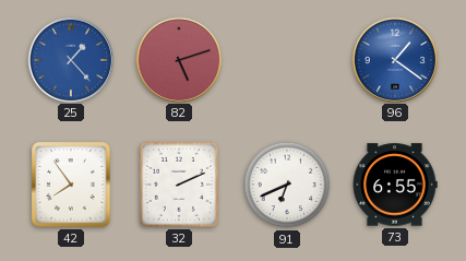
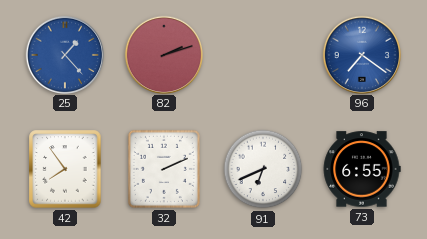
82: 5:12 -> 2:12 (163, 54)
96: 1:21 -> 7:21 (361, 54)
